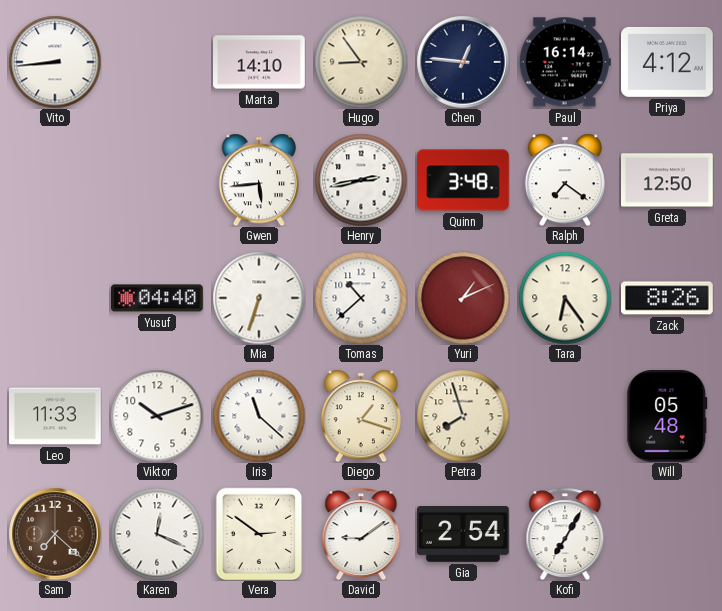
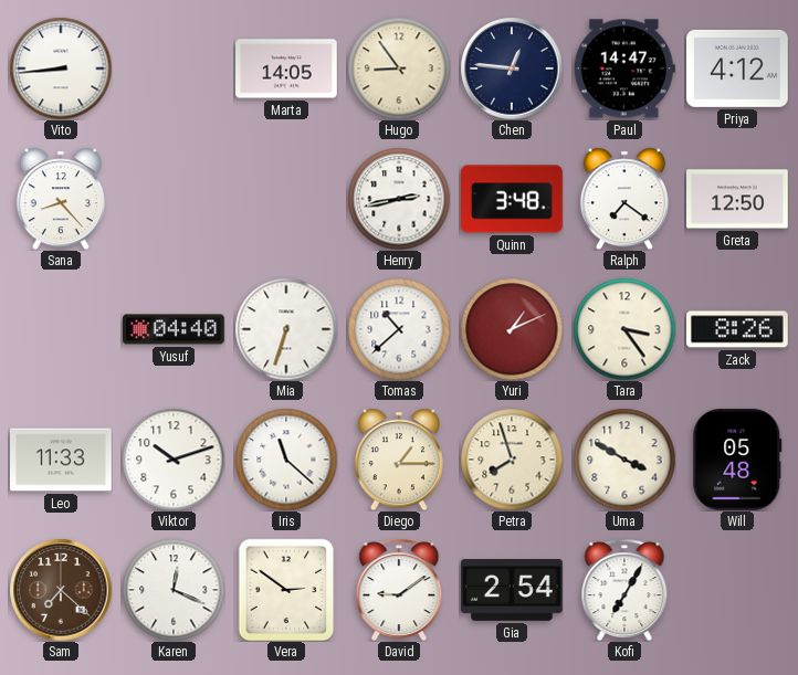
Marta: 14:10 -> 14:05 (287, 68)
Paul: 16:14 -> 14:47 (624, 68)
Sana: none -> 8:23 (61, 199)
Gwen: 5:44 -> none (259, 180)
Tara: 6:24 -> 3:24 (624, 329)
Diego: 1:18 -> 1:15 (399, 460)
Uma: none -> 3:50 (624, 460)
